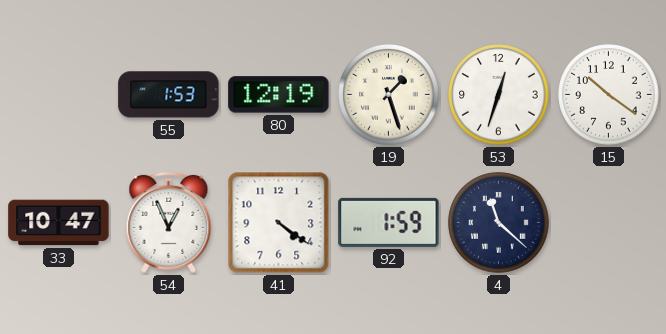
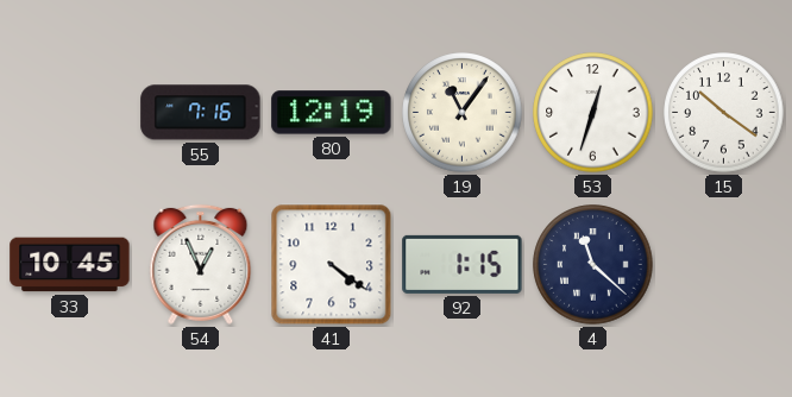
55: 1:53 -> 7:16 (201, 113)
19: 1:27 -> 11:06 (463, 113)
33: 10:47 -> 10:45 (70, 265)
92: 1:59 -> 1:15 (463, 264)
